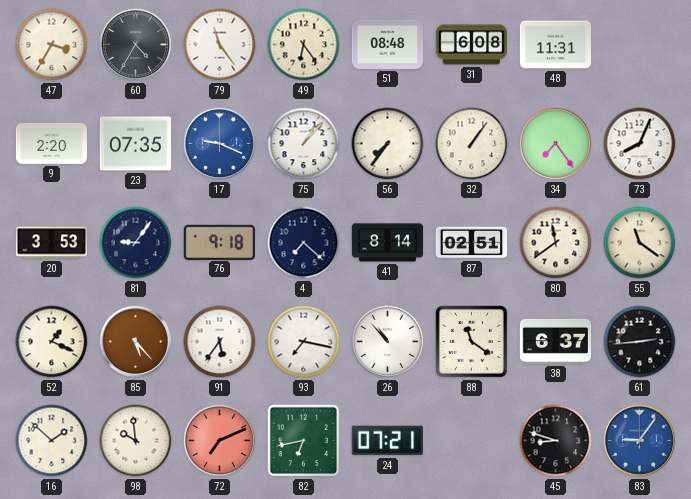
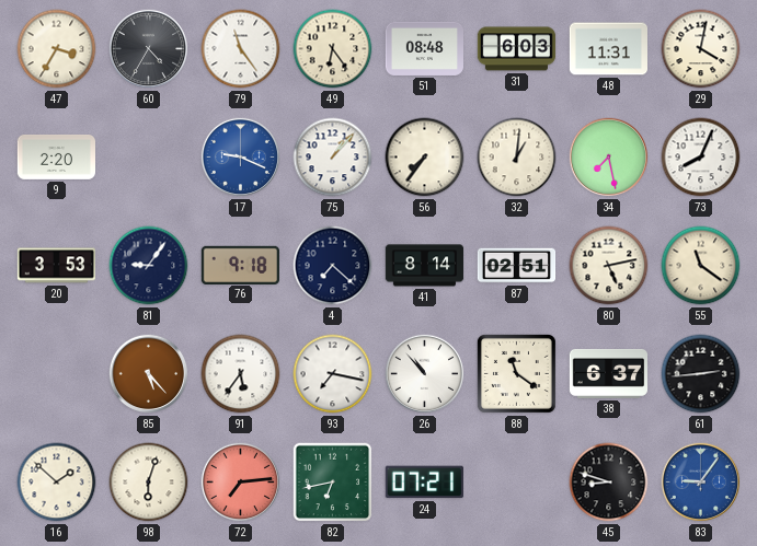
31: 6:08 -> 6:03 (517, 49)
29: none -> 4:02 (701, 49)
23: 07:35 -> none (135, 144)
32: 1:06 -> 1:01 (517, 158)
34: 7:24 -> 7:28 (609, 158)
80: 11:39 -> 5:13 (609, 266)
52: 1:19 -> none (52, 342)
98: 9:59 -> 6:03 (149, 483)
72: 7:11 -> 7:14 (241, 483)
